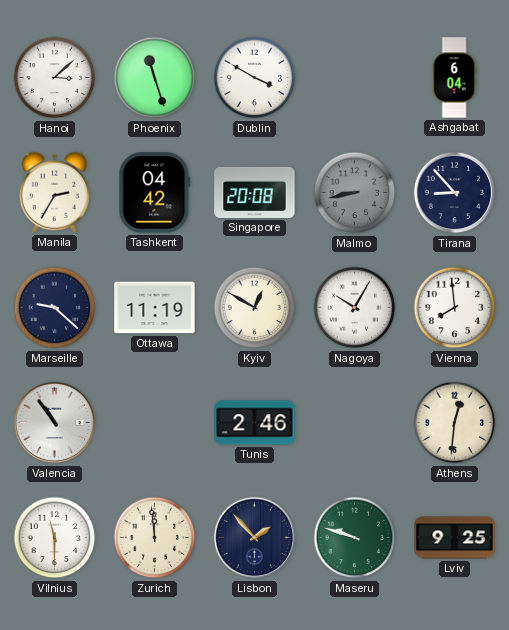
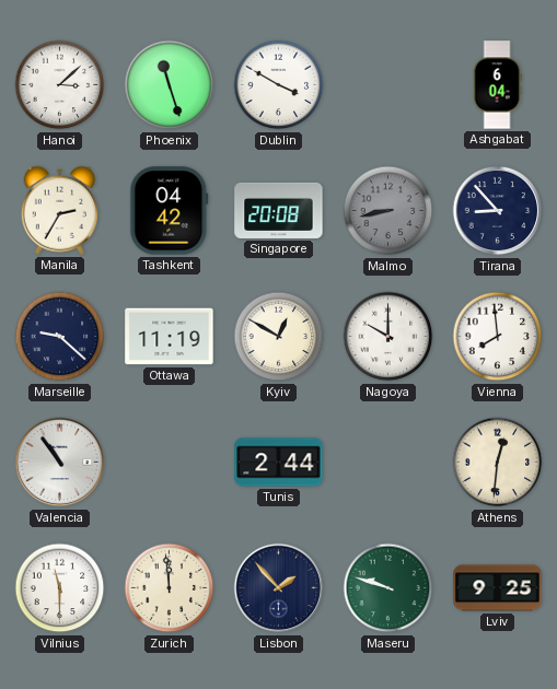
Nagoya: 10:05 -> 10:00 (388, 337)
Tunis: 2:46 -> 2:44 (279, 463)
